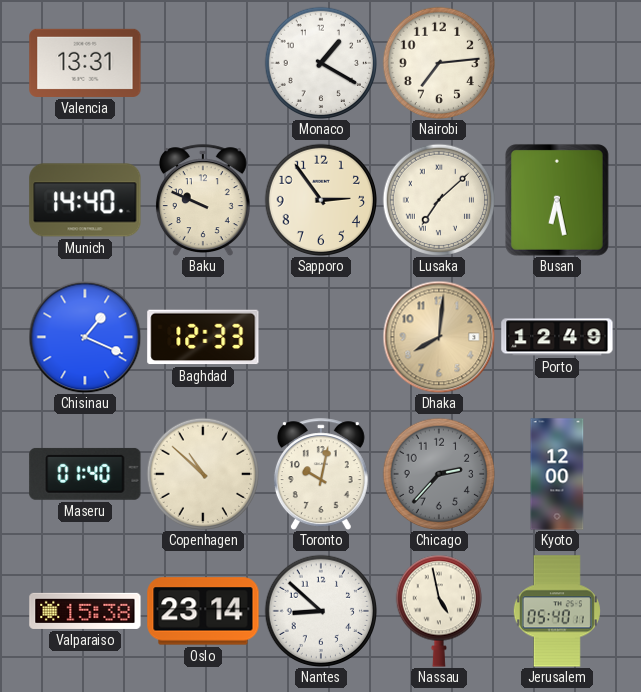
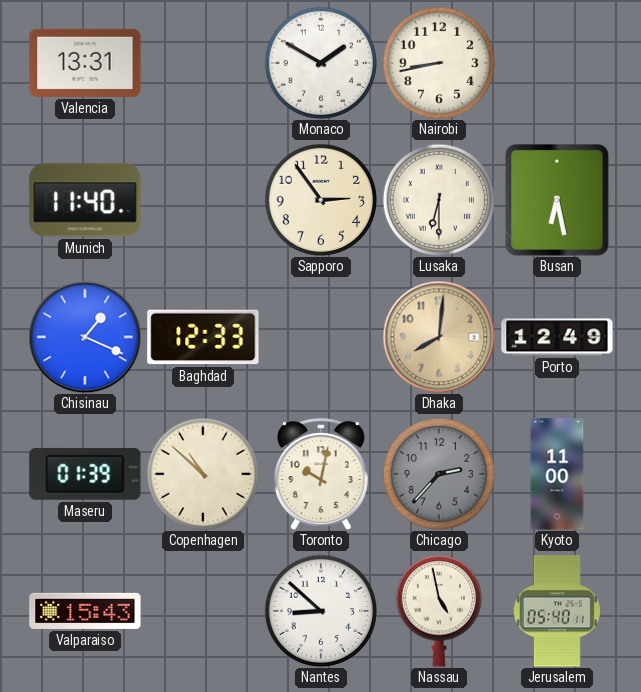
Monaco: 1:20 -> 1:50 (320, 62)
Nairobi: 7:14 -> 8:43 (438, 62)
Munich: 14:40 -> 11:40 (85, 200)
Baku: 9:49 -> none (203, 200)
Lusaka: 7:08 -> 6:30 (438, 199)
Maseru: 01:40 -> 01:39 (85, 474)
Kyoto: 12:00 -> 11:00 (557, 474)
Valparaiso: 15:38 -> 15:43 (85, 611)
Oslo: 23:14 -> none (203, 611)
